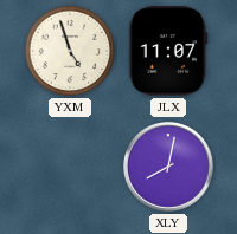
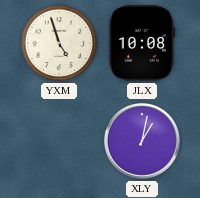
JLX: 11:07 -> 10:08 (142, 43)
XLY: 8:02 -> 1:02 (142, 141)
